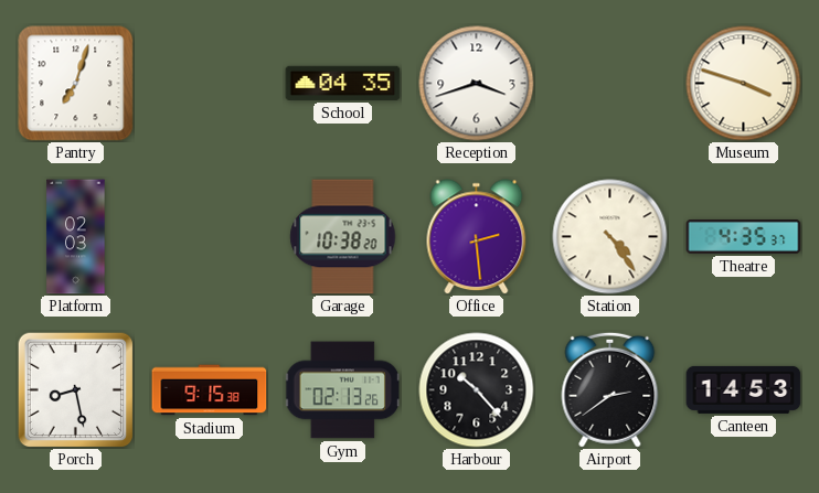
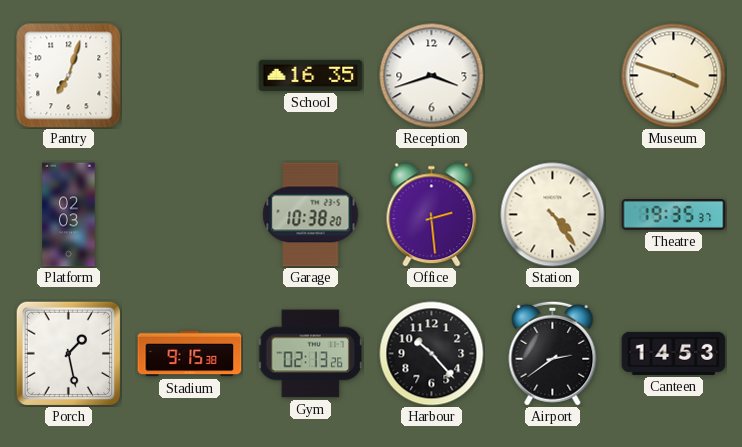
School: 04:35 -> 16:35 (311, 75)
Theatre: 4:35 -> 19:35 (674, 215)
Porch: 8:28 -> 1:28 (68, 353)
